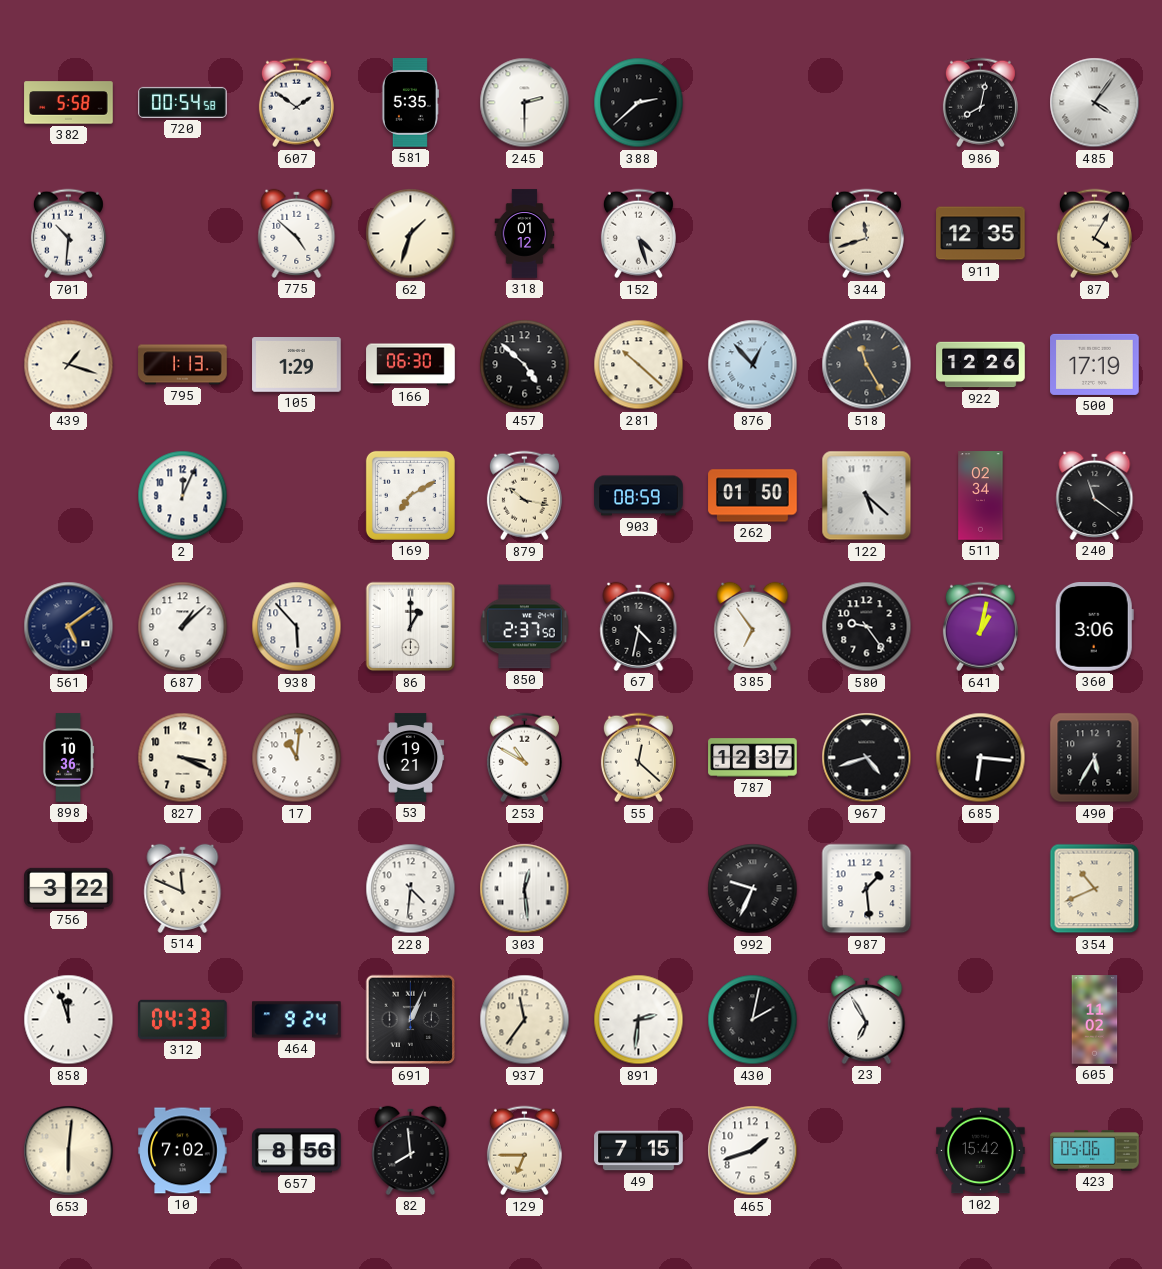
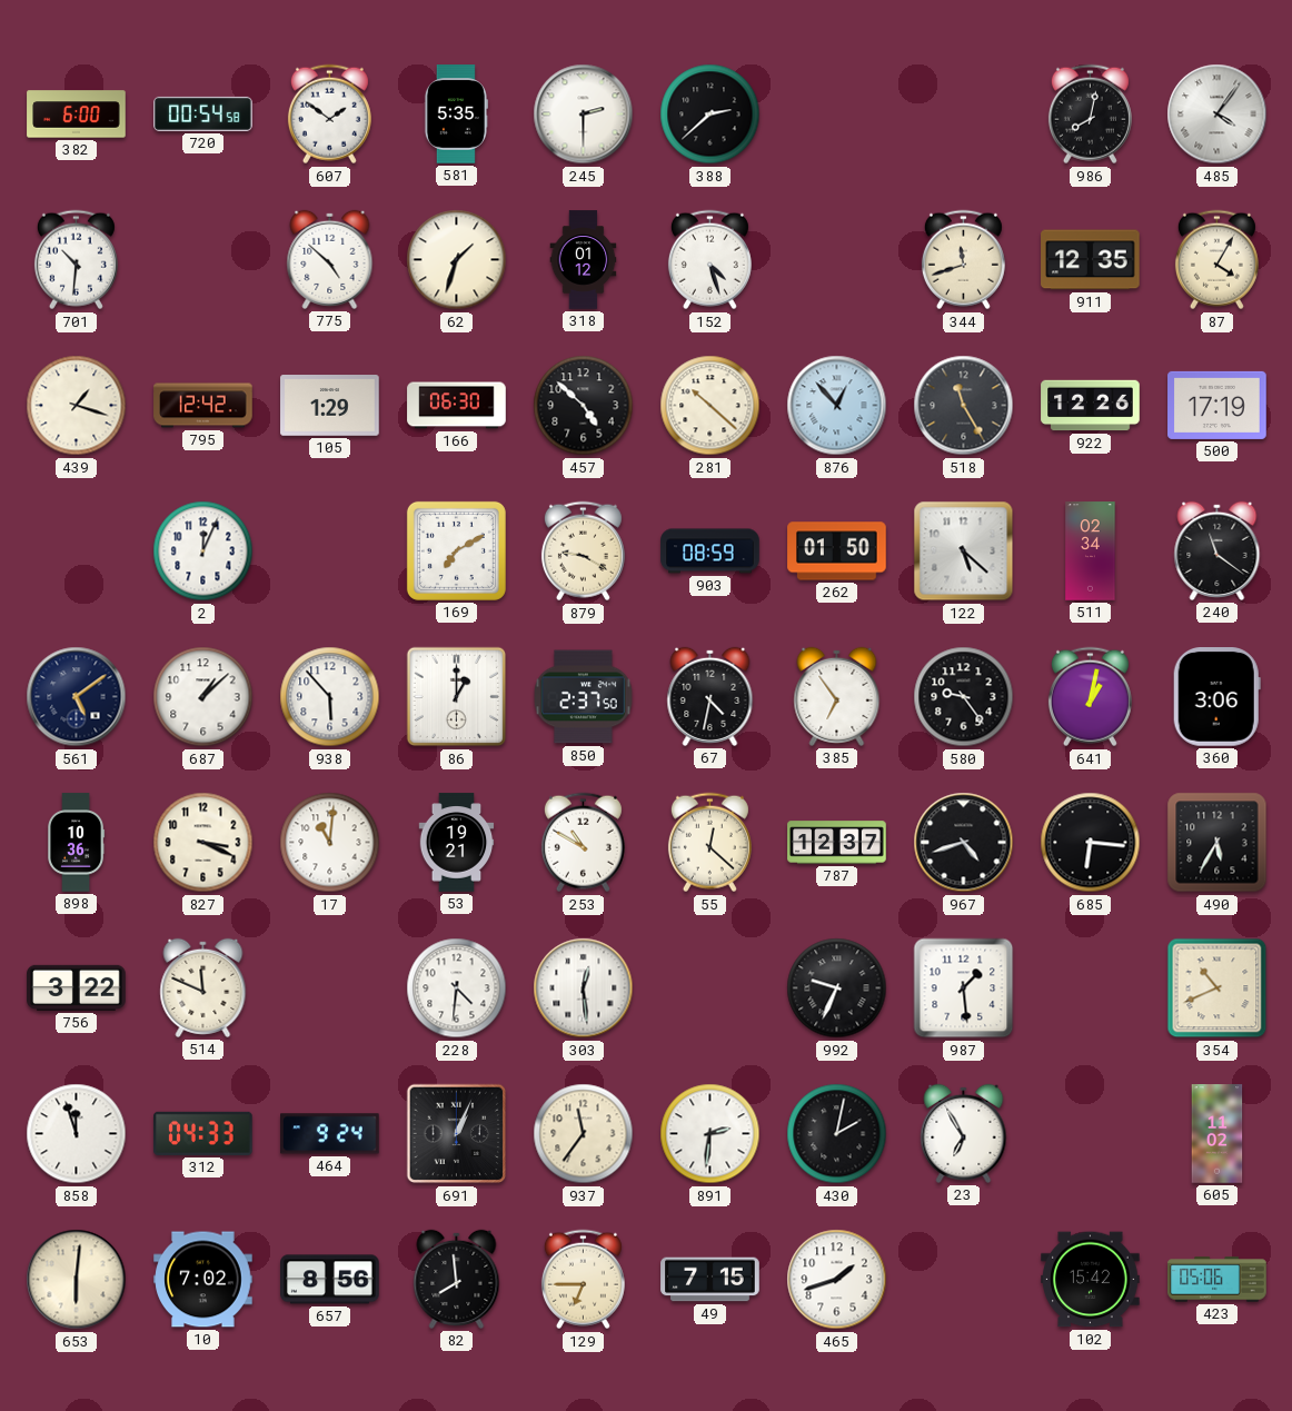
382: 5:58 -> 6:00 (77, 115)
795: 1:13 -> 12:42 (203, 406)
879: 10:17 -> 9:20 (583, 552)
